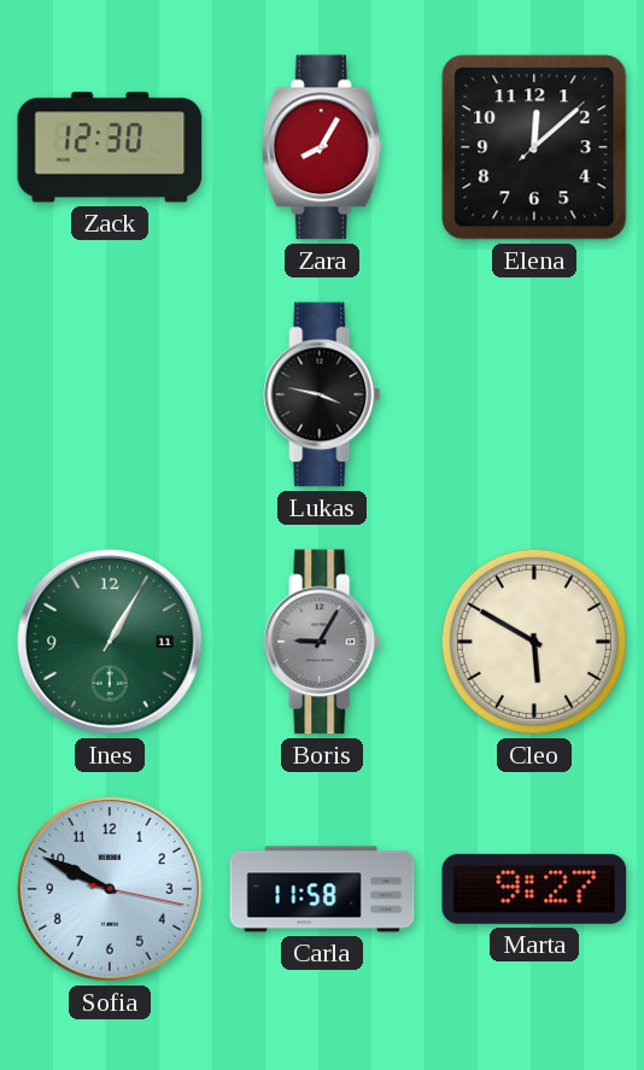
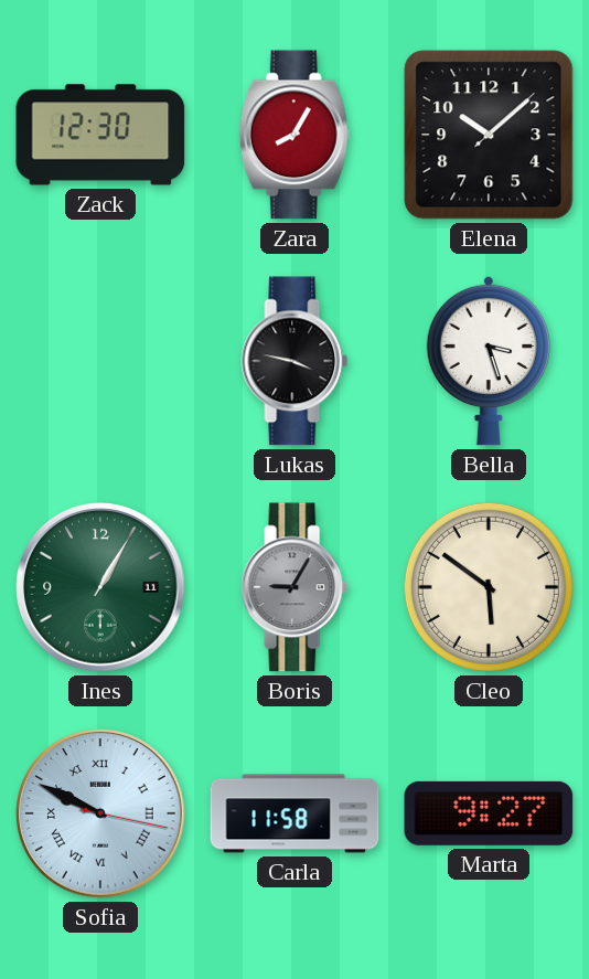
Elena: 12:08 -> 10:08 (489, 135)
Bella: none -> 3:27 (488, 361)
Cleo: 5:50 -> 5:51 (489, 587)
Sofia numerals: Arabic -> Roman (100, 813)
